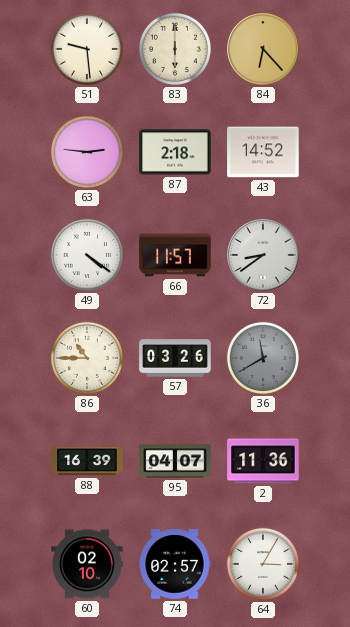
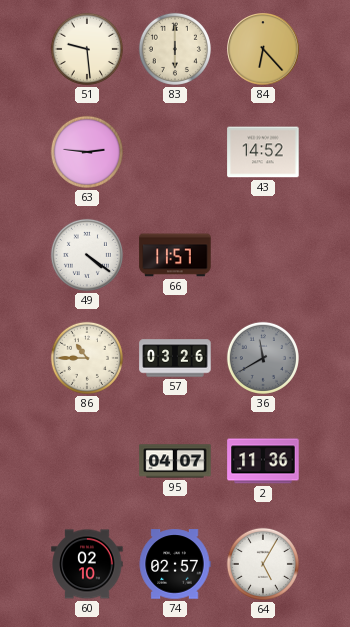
87: 2:18 -> none (175, 152)
72: 8:39 -> none (263, 255)
88: 16:39 -> none (87, 461)
64: 3:05 -> 5:05 (263, 564)
